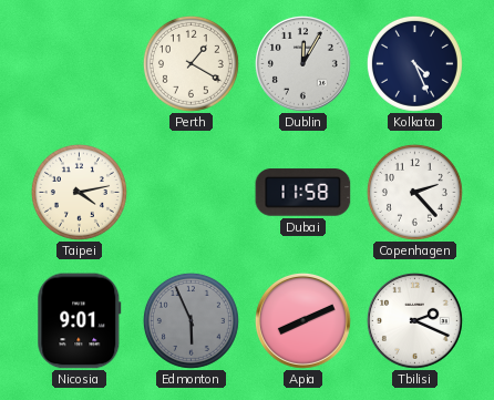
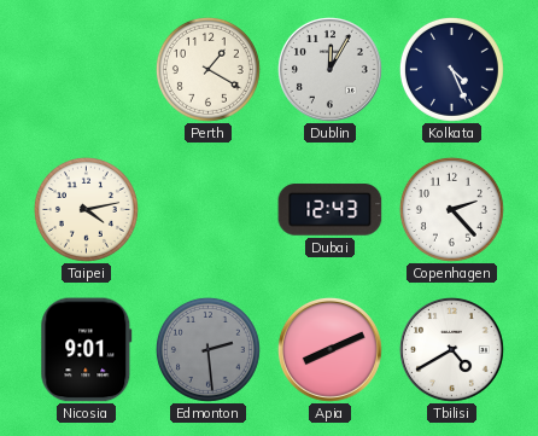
Dubai: 11:58 -> 12:43 (331, 210)
Edmonton: 5:56 -> 2:29 (207, 349)
Tbilisi: 2:19 -> 4:40 (451, 349)
